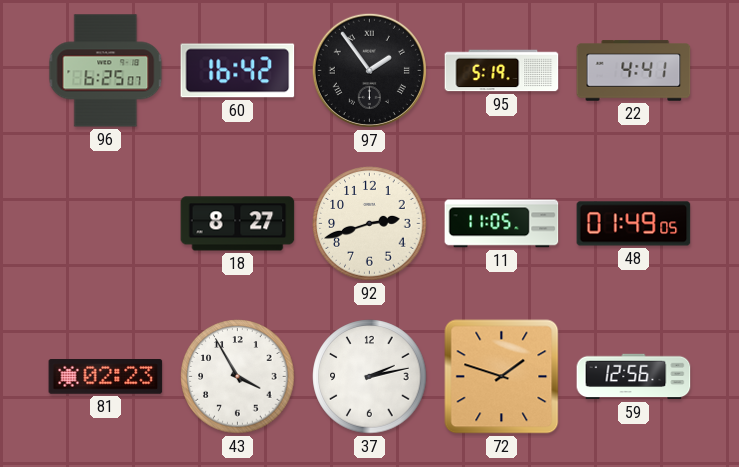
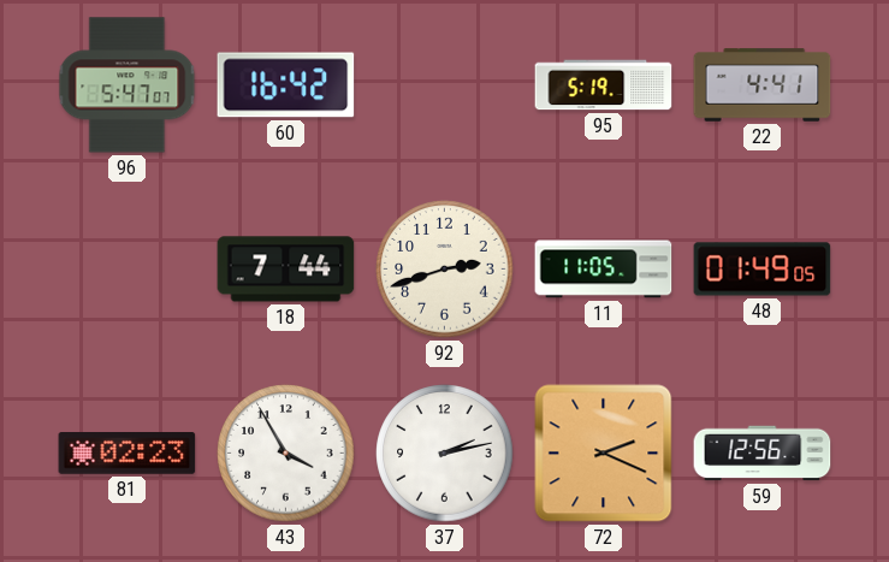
96: 6:25 -> 5:47 (128, 85)
97: 1:54 -> none (369, 70)
18: 8:27 -> 7:44 (286, 270)
72: 1:48 -> 2:19 (604, 454)
